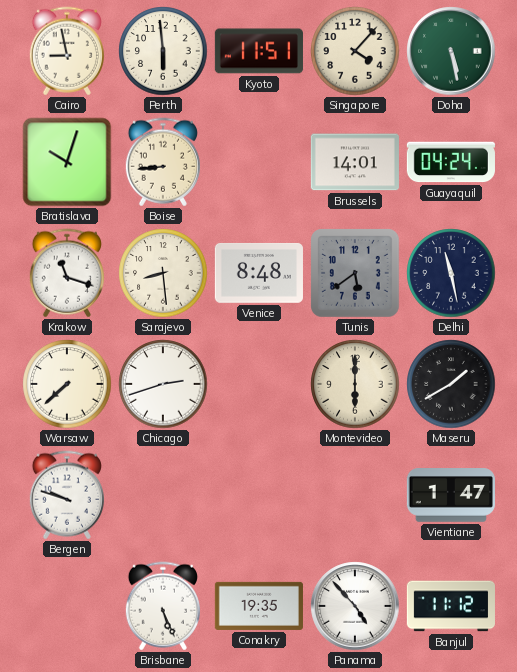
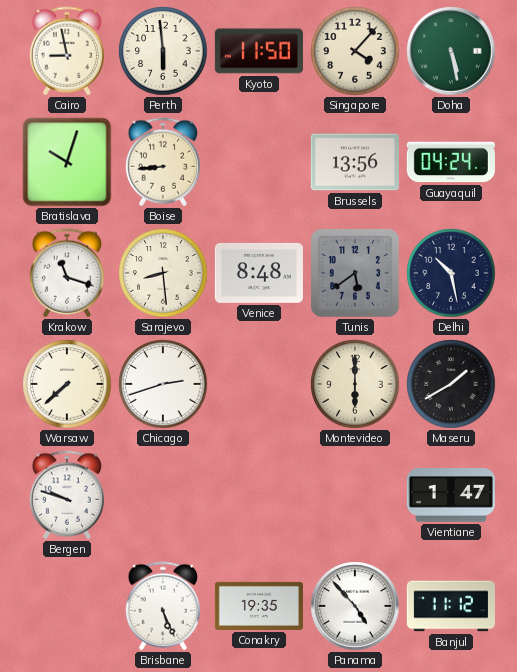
Kyoto: 11:51 -> 11:50 (259, 51)
Brussels: 14:01 -> 13:56 (355, 162)
Delhi: 11:28 -> 10:28 (451, 273)
